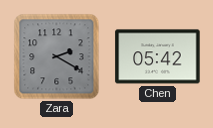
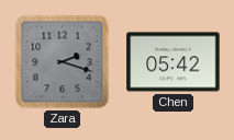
Zara: 2:20 -> 2:18 (63, 62)
